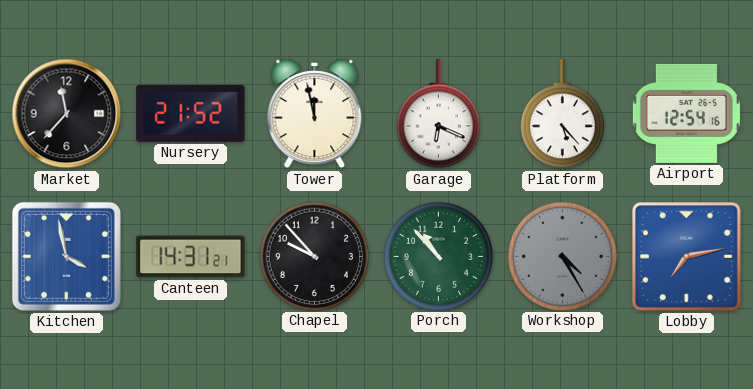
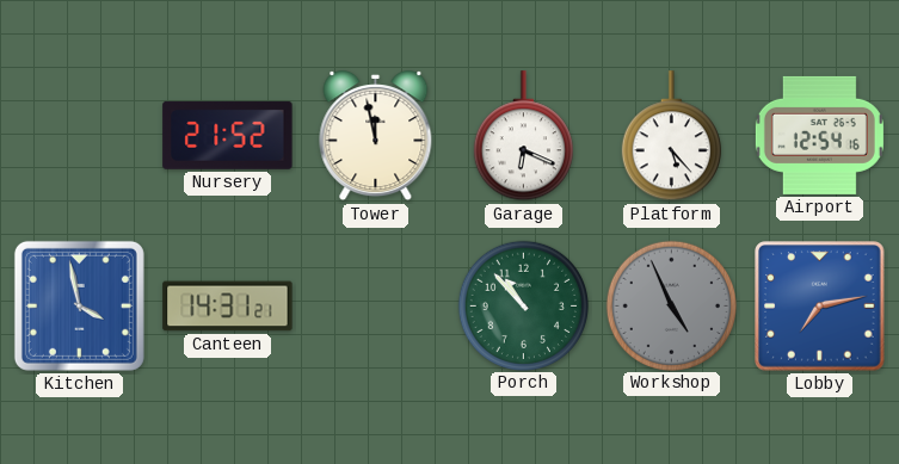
Market: 11:37 -> none (67, 114)
Chapel: 9:53 -> none (314, 256)
Workshop: 4:25 -> 4:56 (671, 305)
